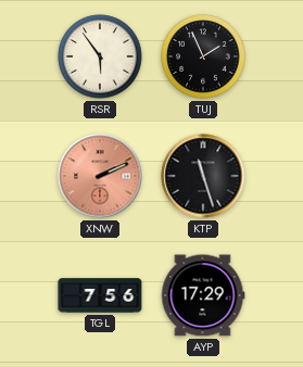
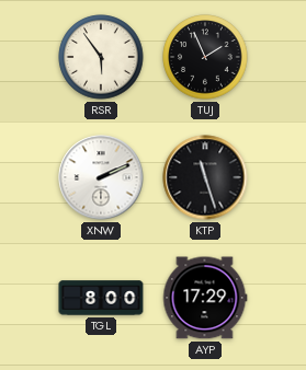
XNW dial: salmon -> white (101, 177)
TGL: 7:56 -> 8:00 (101, 298)
